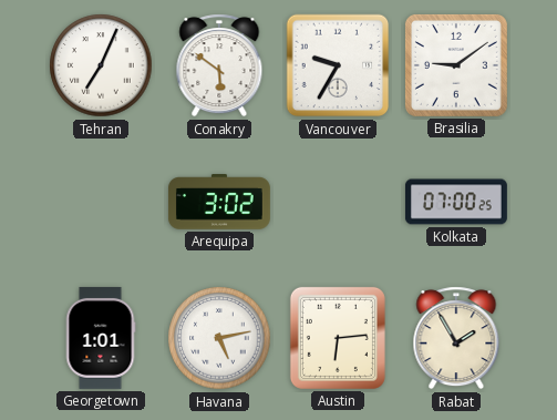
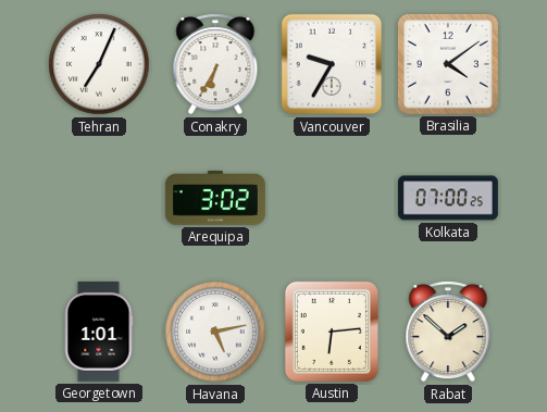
Conakry: 5:51 -> 6:35 (215, 64)
Brasilia: 9:09 -> 4:09 (448, 64)
Rabat: 1:55 -> 1:52 (448, 332)
